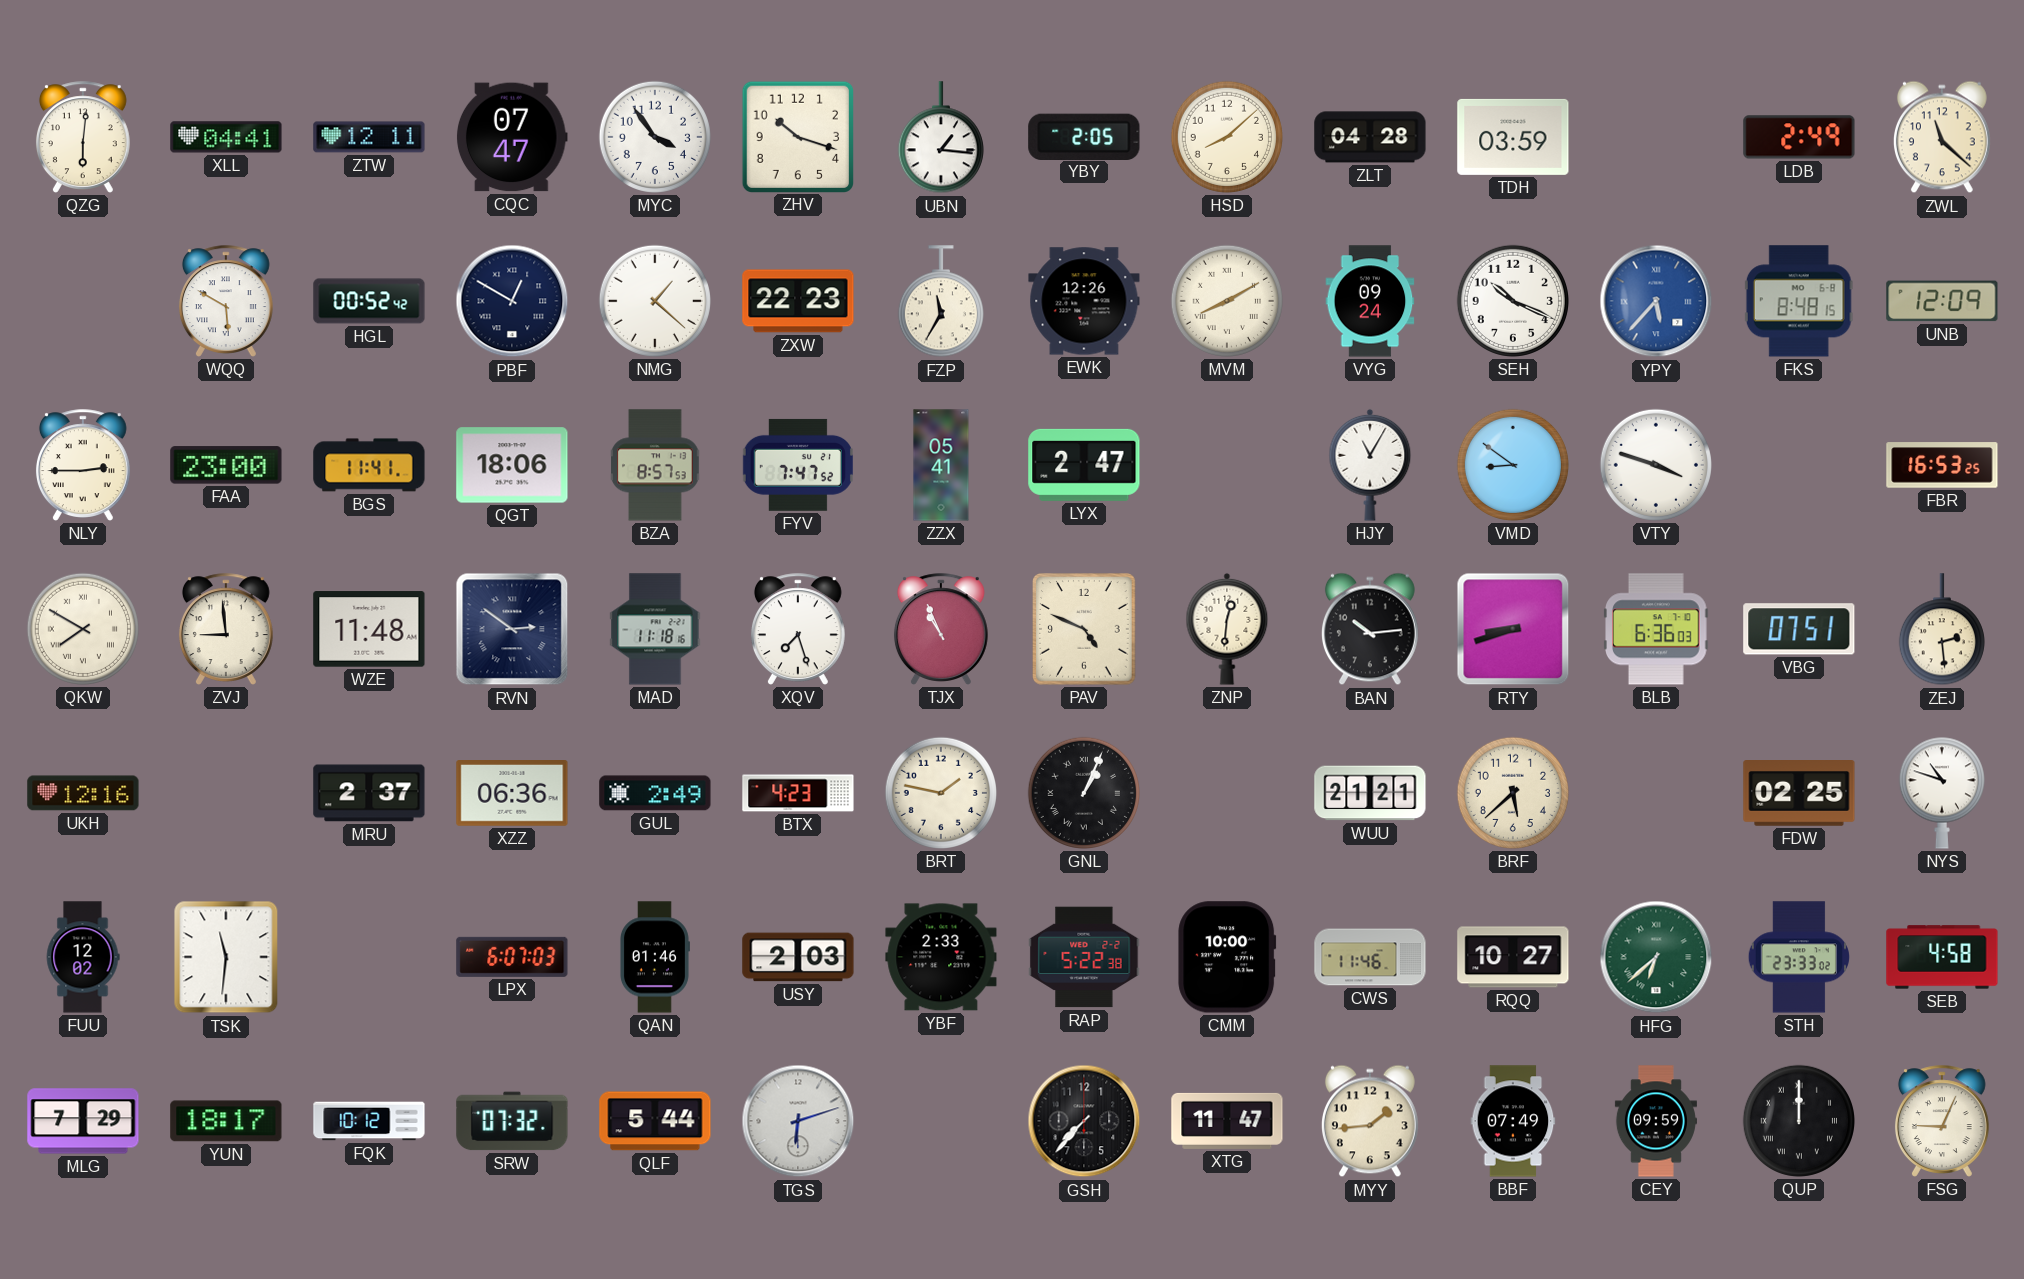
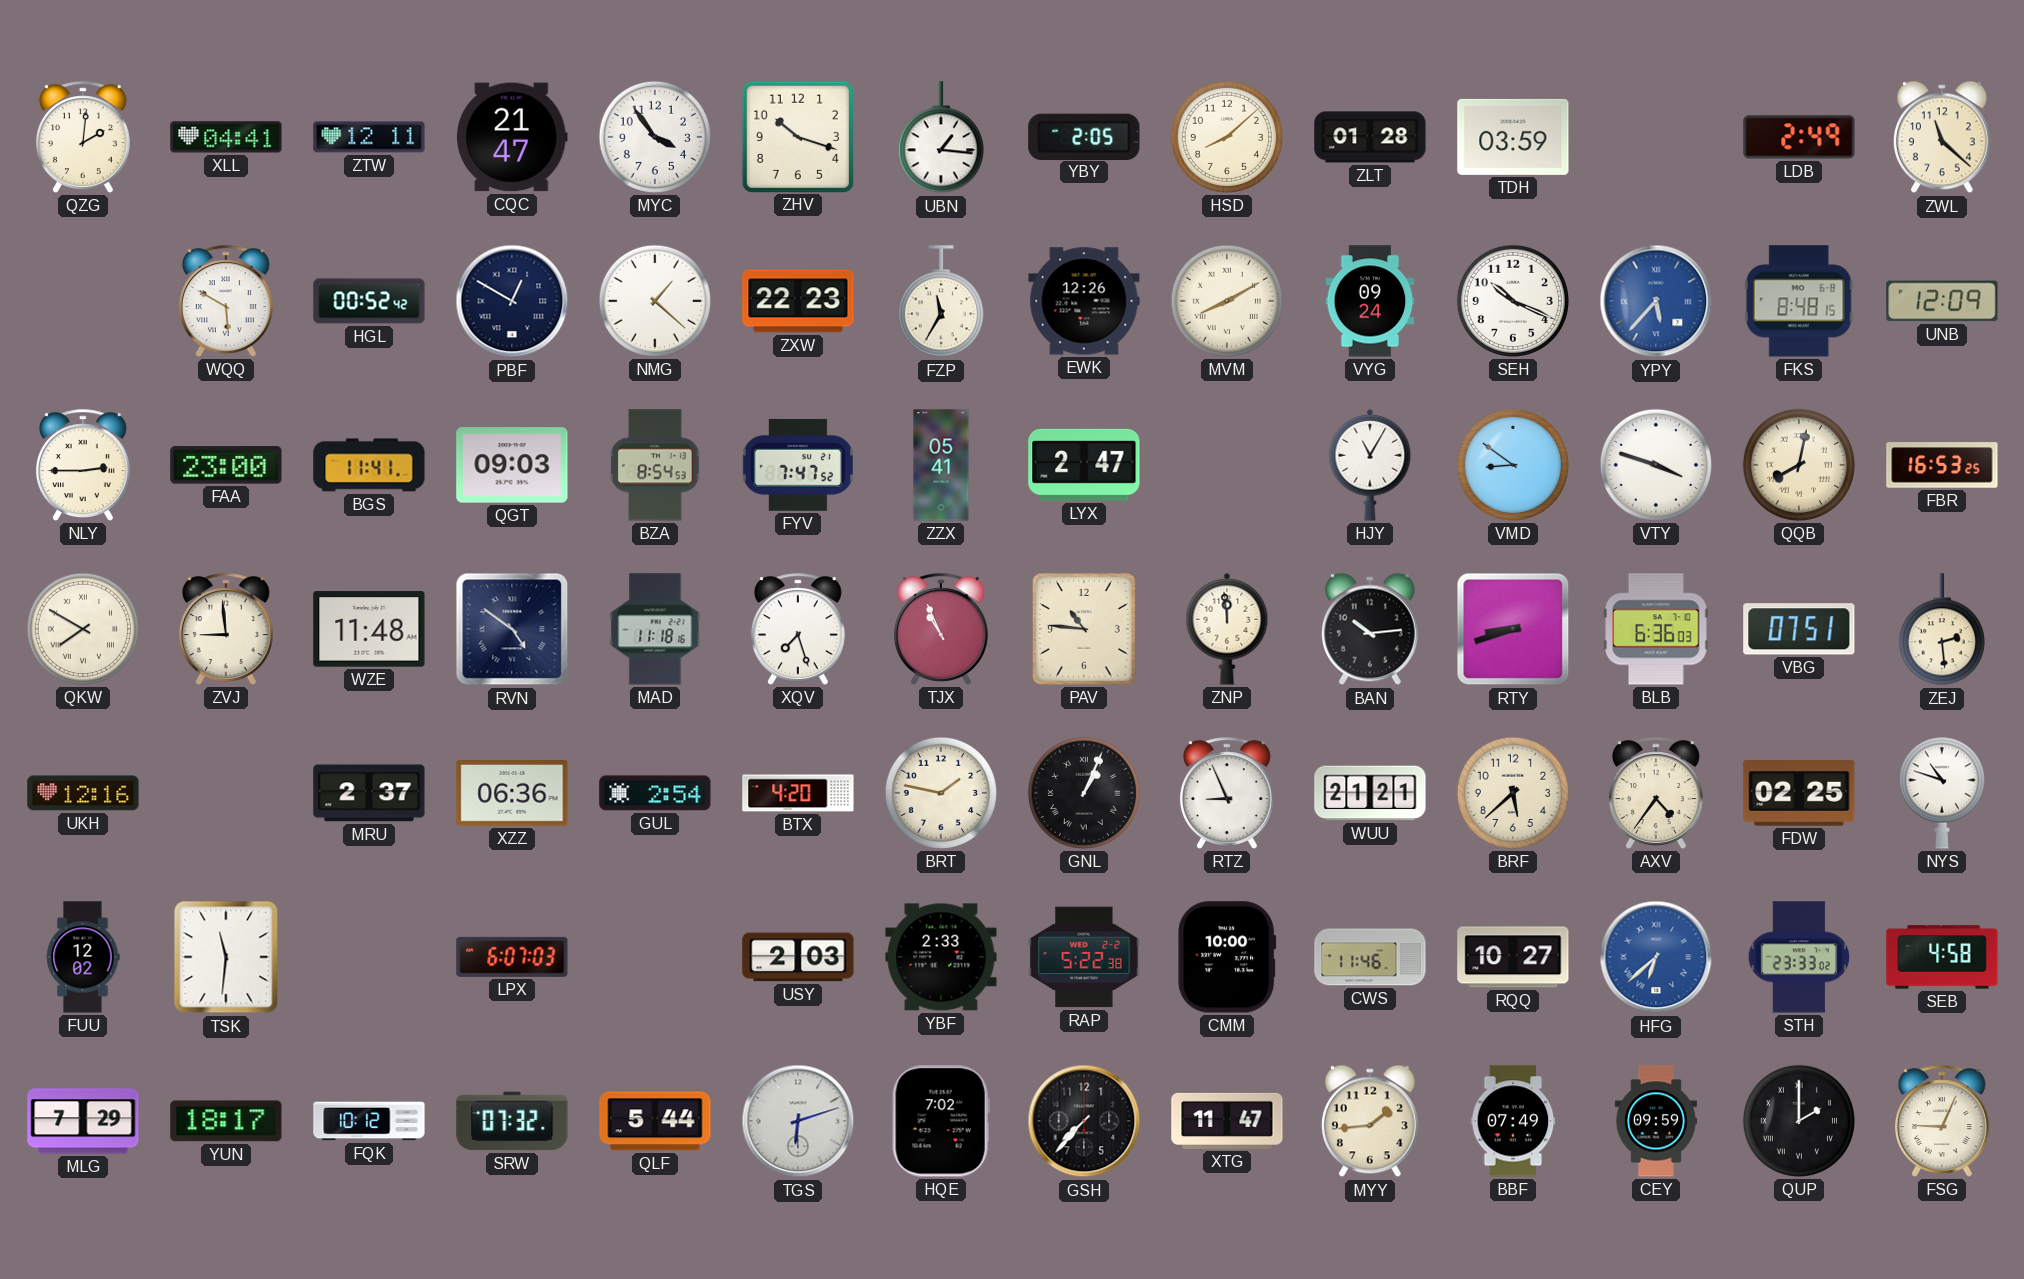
QZG: 6:01 -> 2:01 (83, 137)
CQC: 07:47 -> 21:47 (512, 137)
ZLT: 04:28 -> 01:28 (1370, 137)
QGT: 18:06 -> 09:03 (512, 465)
BZA: 8:57 -> 8:54 (655, 465)
QQB: none -> 8:02 (1799, 465)
RVN: 2:51 -> 4:51 (512, 629)
PAV: 4:49 -> 10:46 (1085, 629)
ZNP: 12:31 -> 11:59 (1227, 629)
GUL: 2:49 -> 2:54 (655, 793)
BTX: 4:23 -> 4:20 (798, 793)
RTZ: none -> 8:56 (1227, 793)
AXV: none -> 4:36 (1656, 793)
QAN: 01:46 -> none (654, 957)
HFG dial: green -> blue (1656, 957)
HQE: none -> 7:02 (941, 1121)
QUP: 12:00 -> 2:00 (1799, 1121)
